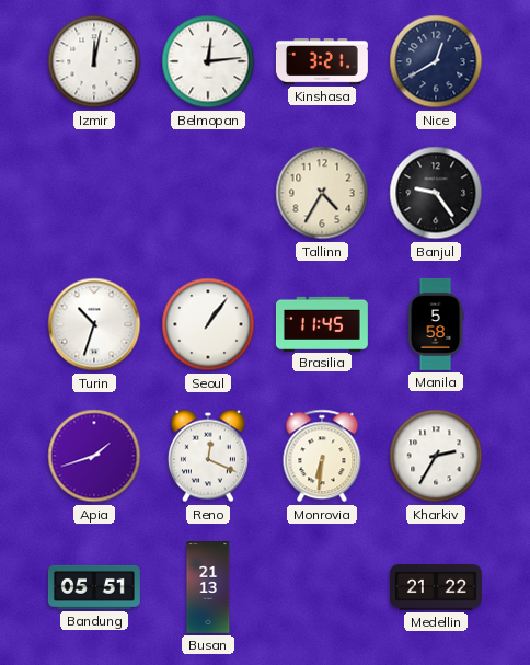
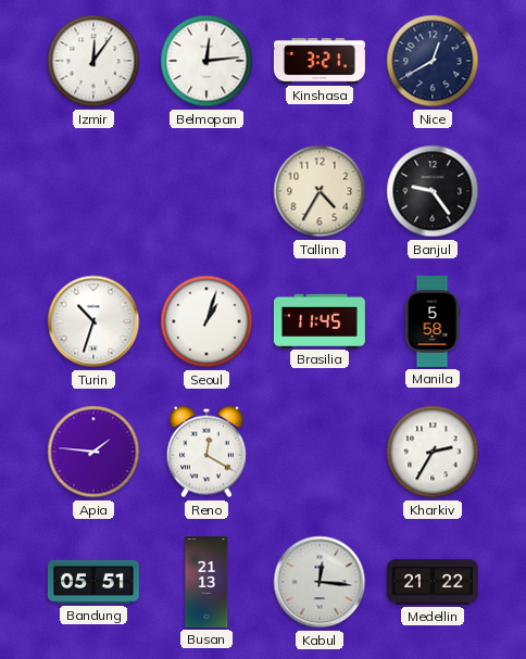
Izmir: 12:02 -> 12:06 (93, 61)
Seoul: 1:06 -> 1:03 (206, 321)
Apia: 1:42 -> 1:46 (93, 452)
Reno: 12:19 -> 12:20 (206, 452)
Monrovia: 6:31 -> none (322, 456)
Kabul: none -> 12:16 (320, 582)
